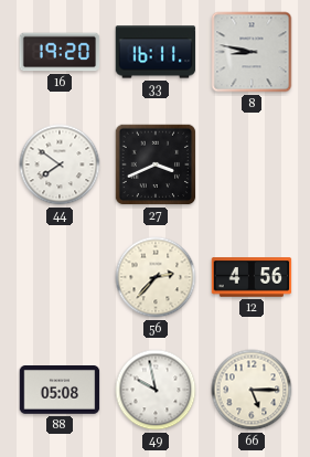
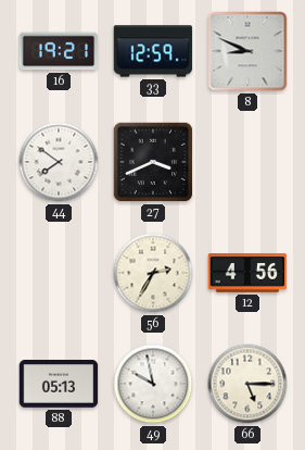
16: 19:20 -> 19:21 (59, 51)
33: 16:11 -> 12:59 (153, 51)
8: 8:47 -> 8:49 (247, 51)
56: 2:37 -> 2:35 (153, 273)
88: 05:08 -> 05:13 (59, 384)
